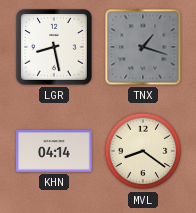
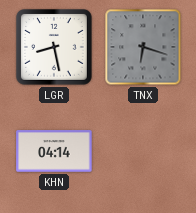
TNX: 1:18 -> 6:18 (143, 47)
MVL: 8:21 -> none (143, 151)
